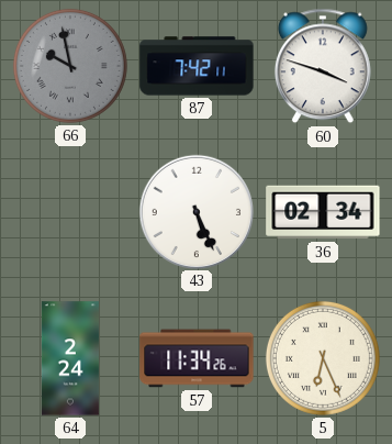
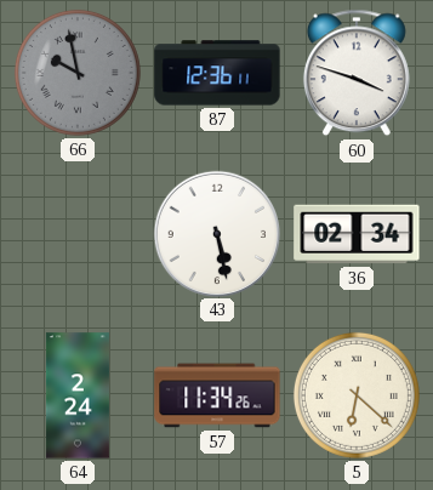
87: 7:42 -> 12:36 (217, 73)
43: 5:26 -> 5:28 (216, 233)
5: 6:26 -> 6:22 (357, 395)
